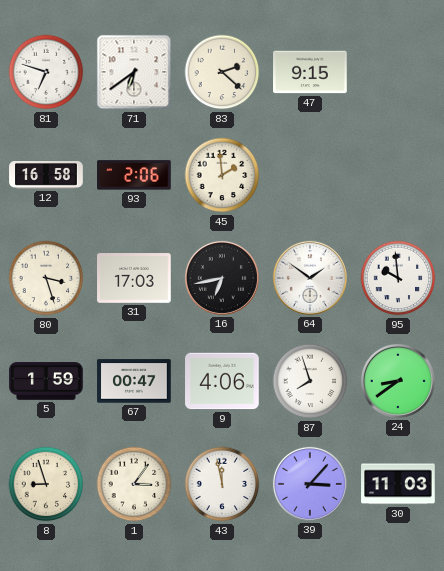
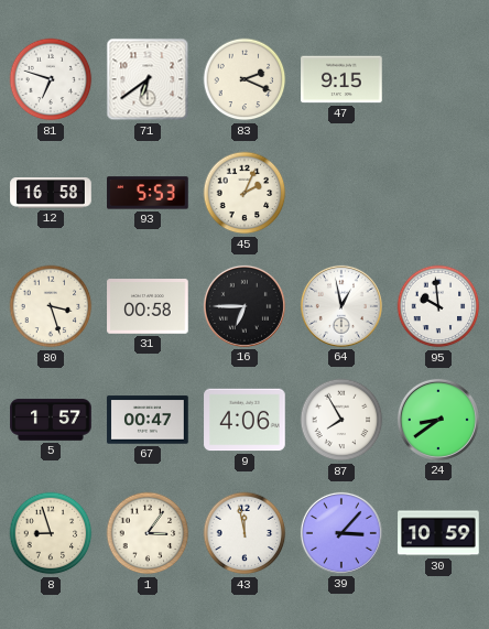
83: 2:22 -> 2:19 (244, 79)
93: 2:06 -> 5:53 (148, 193)
45: 1:59 -> 2:04 (244, 193)
31: 17:03 -> 00:58 (148, 306)
16: 6:43 -> 6:45 (244, 306)
64: 1:51 -> 12:58 (341, 306)
5: 1:59 -> 1:57 (51, 420)
87: 7:57 -> 7:55 (341, 420)
30: 11:03 -> 10:59 (438, 533)
